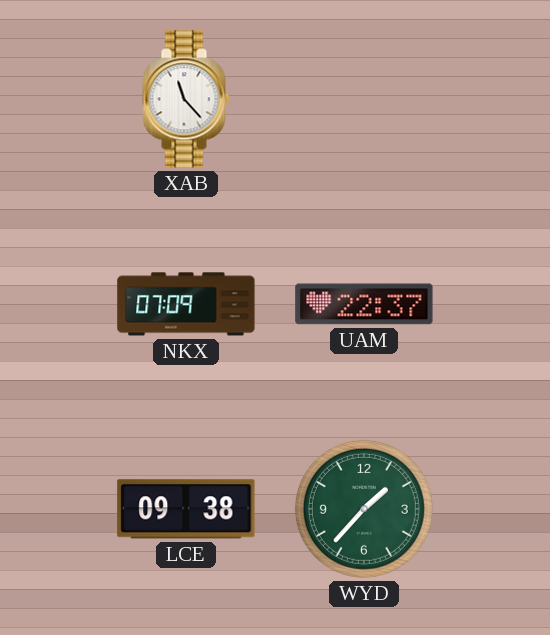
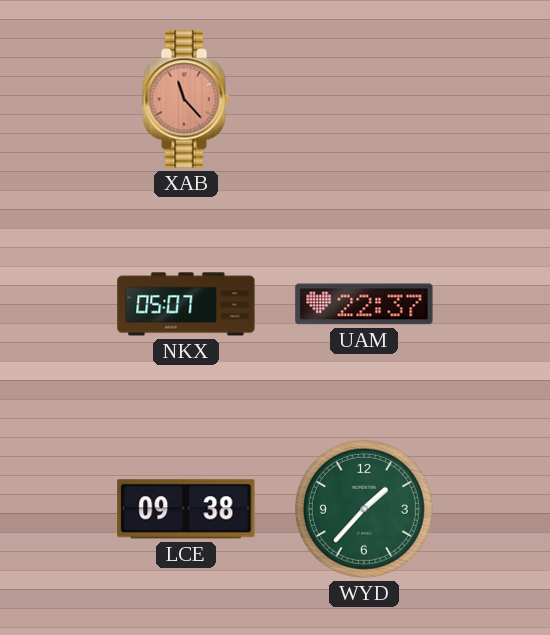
XAB dial: white -> salmon (186, 99)
NKX: 07:09 -> 05:07 (186, 304)
